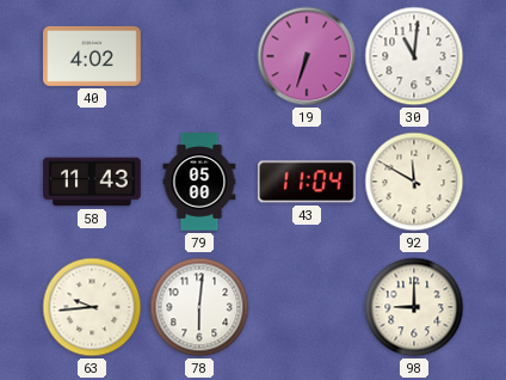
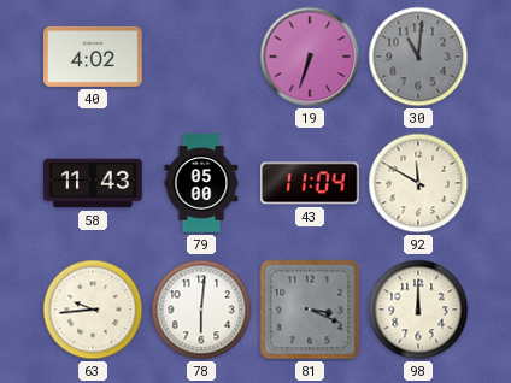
30 dial: white -> grey (418, 57)
81: none -> 3:19 (310, 310)
98: 9:00 -> 12:00 (418, 310)
